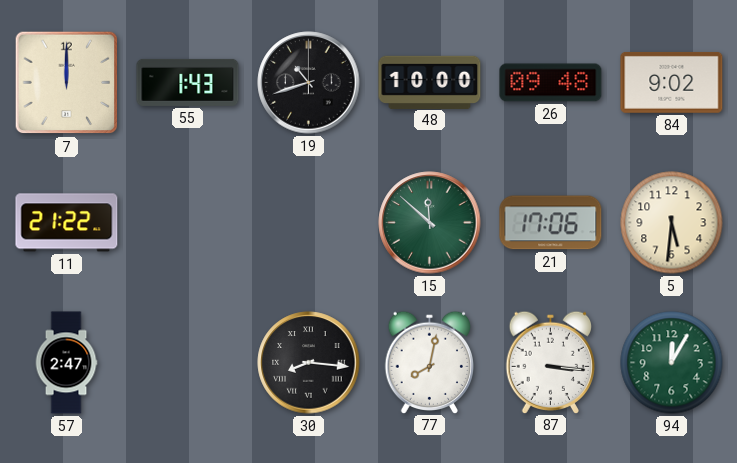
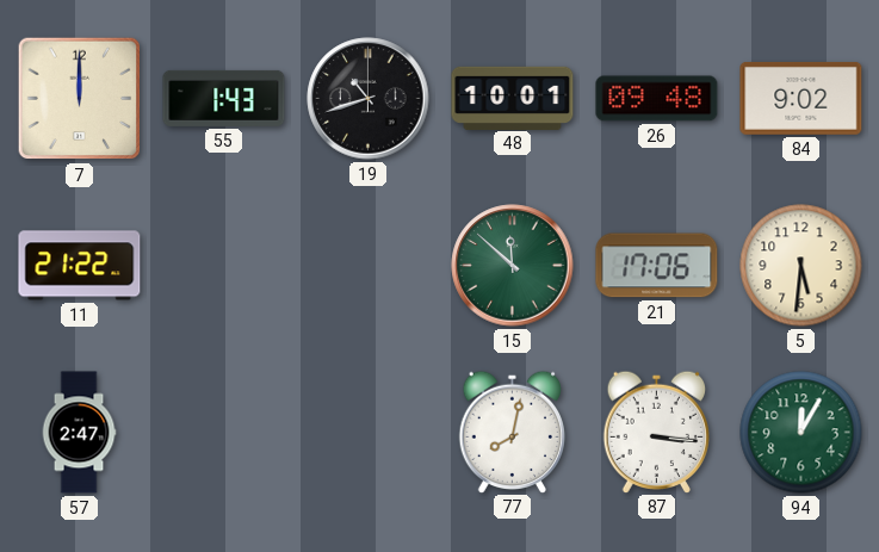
48: 10:00 -> 10:01 (513, 98)
30: 8:16 -> none (309, 363)
